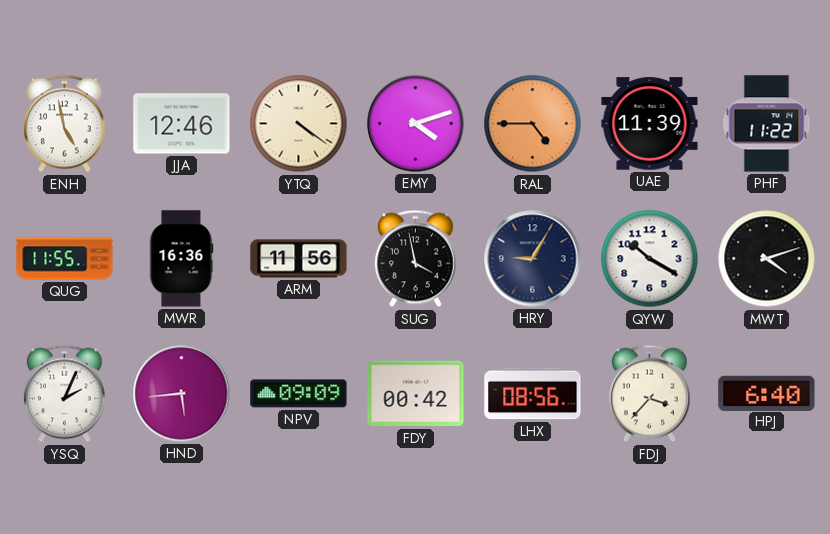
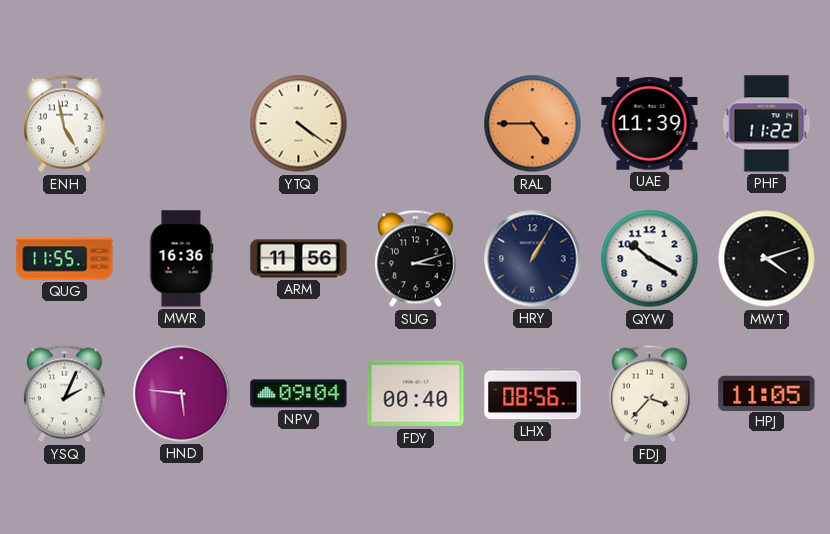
JJA: 12:46 -> none (182, 124)
EMY: 4:12 -> none (416, 124)
SUG: 3:58 -> 3:12 (416, 259)
HRY: 9:05 -> 1:05 (533, 259)
HND: 5:44 -> 5:46 (182, 394)
NPV: 09:09 -> 09:04 (299, 394)
FDY: 00:42 -> 00:40 (416, 394)
HPJ: 6:40 -> 11:05 (767, 393)
